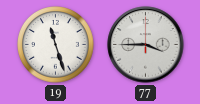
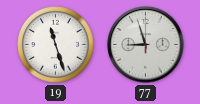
77: 3:45 -> 8:57 (146, 45)
